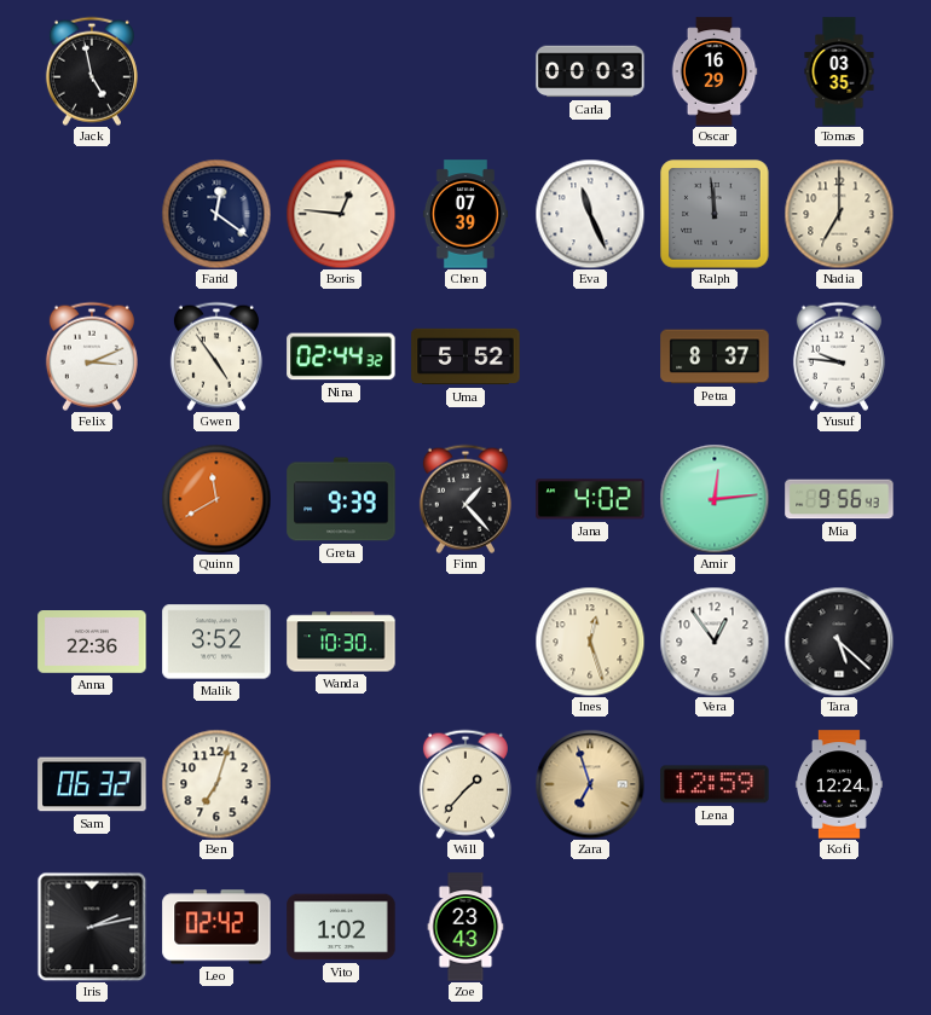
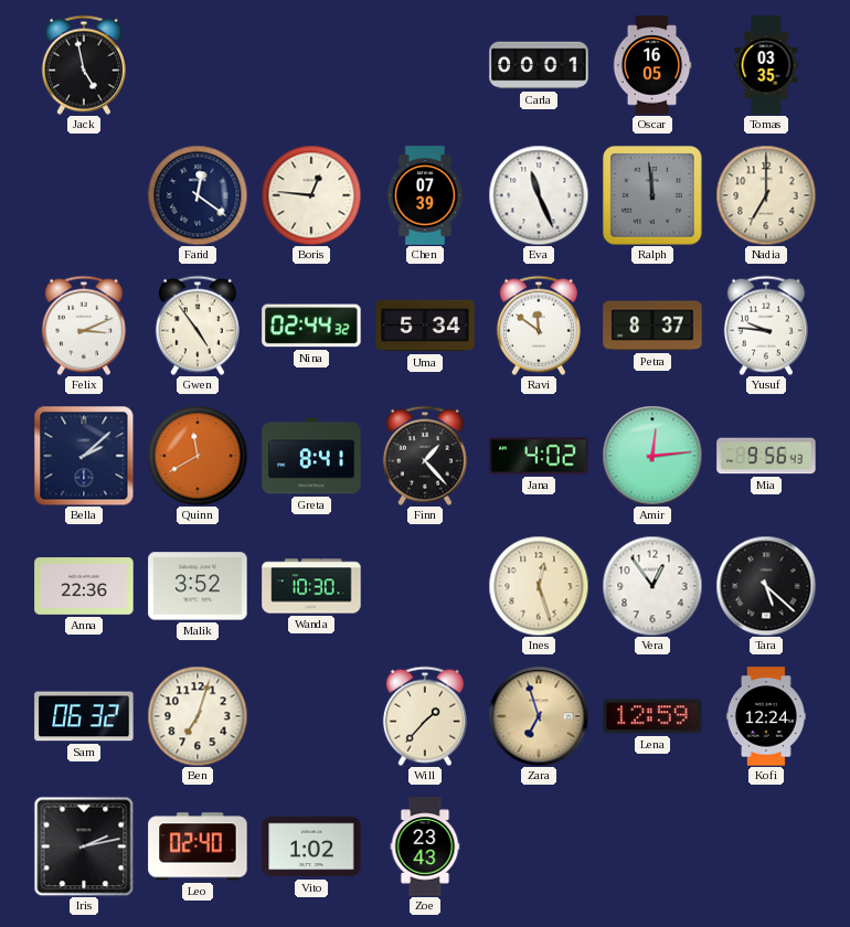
Carla: 00:03 -> 00:01 (539, 65)
Oscar: 16:29 -> 16:05 (652, 65)
Uma: 5:52 -> 5:34 (425, 326)
Ravi: none -> 11:51 (539, 326)
Bella: none -> 2:08 (84, 456)
Greta: 9:39 -> 8:41 (311, 456)
Leo: 02:42 -> 02:40 (198, 846)
